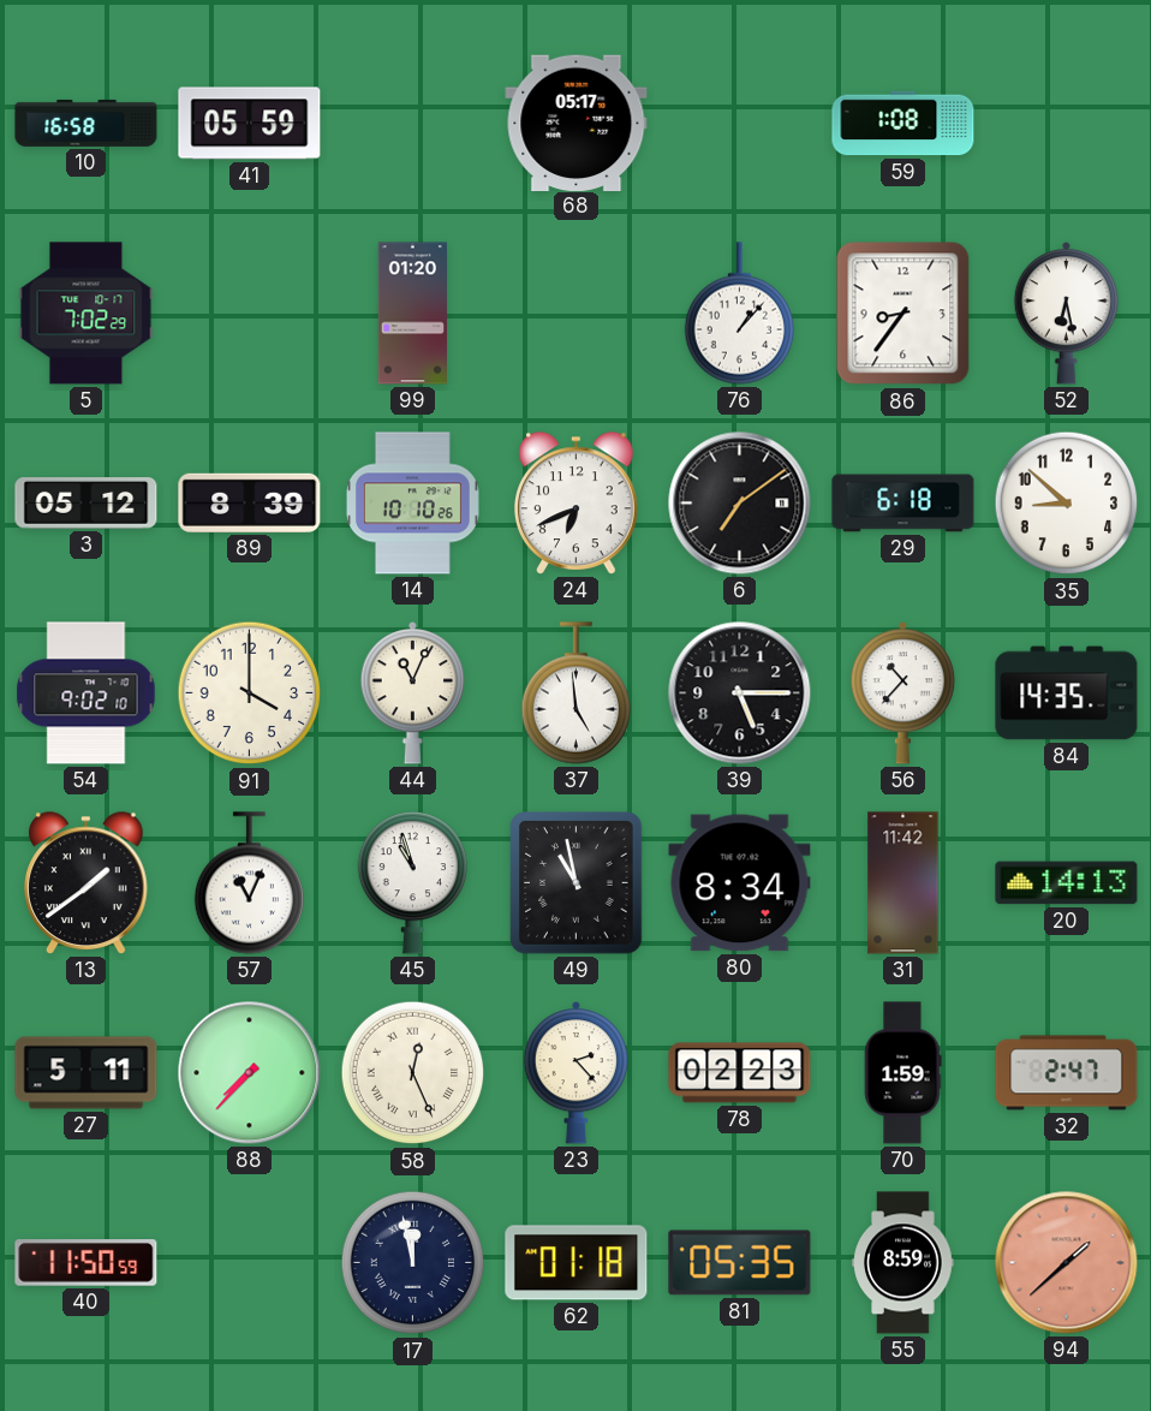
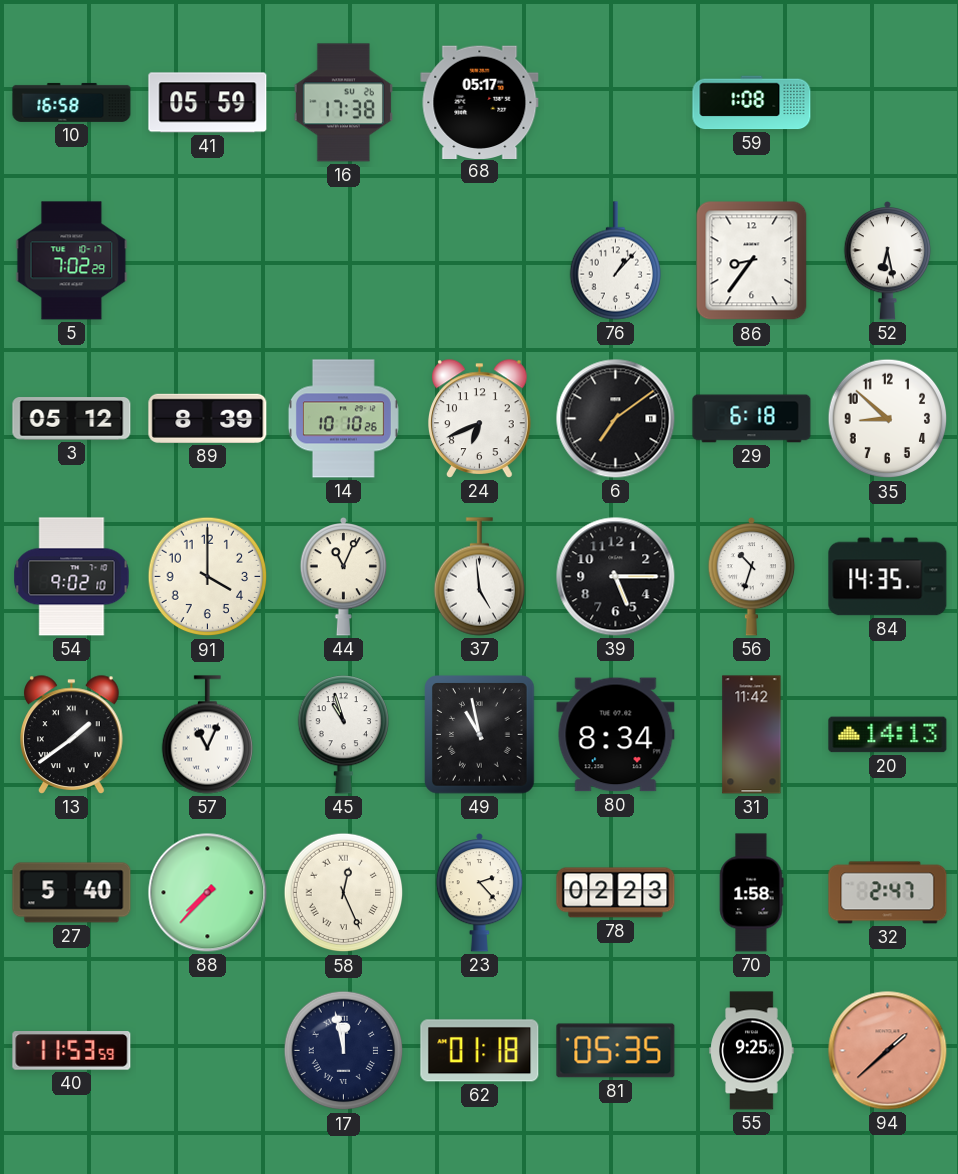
16: none -> 17:38 (343, 103)
99: 01:20 -> none (412, 314)
56: 10:37 -> 10:33 (752, 576)
27: 5:11 -> 5:40 (72, 893)
70: 1:59 -> 1:58 (751, 893)
40: 11:50 -> 11:53 (72, 1051)
55: 8:59 -> 9:25 (752, 1051)
